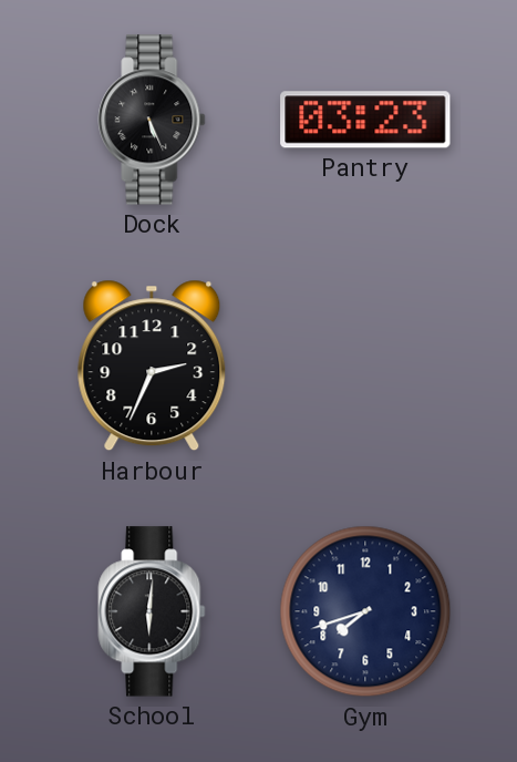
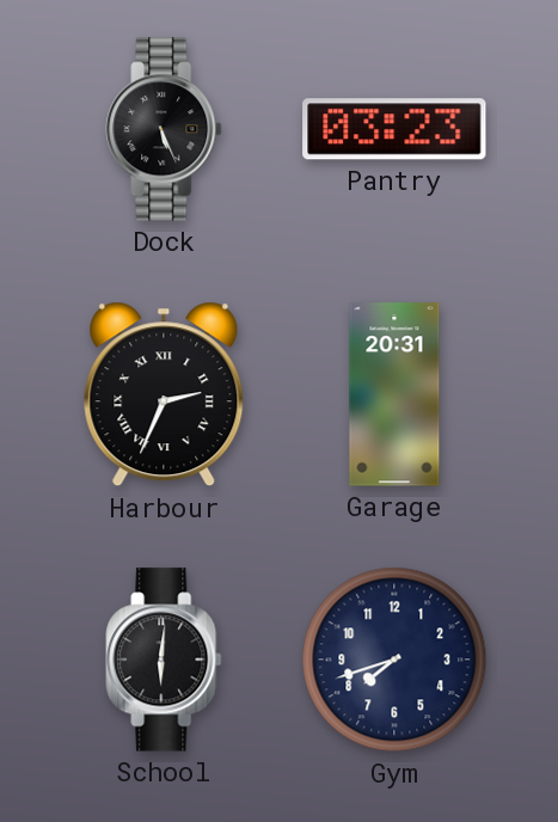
Harbour numerals: Arabic -> Roman (164, 394)
Garage: none -> 20:31 (394, 394)
